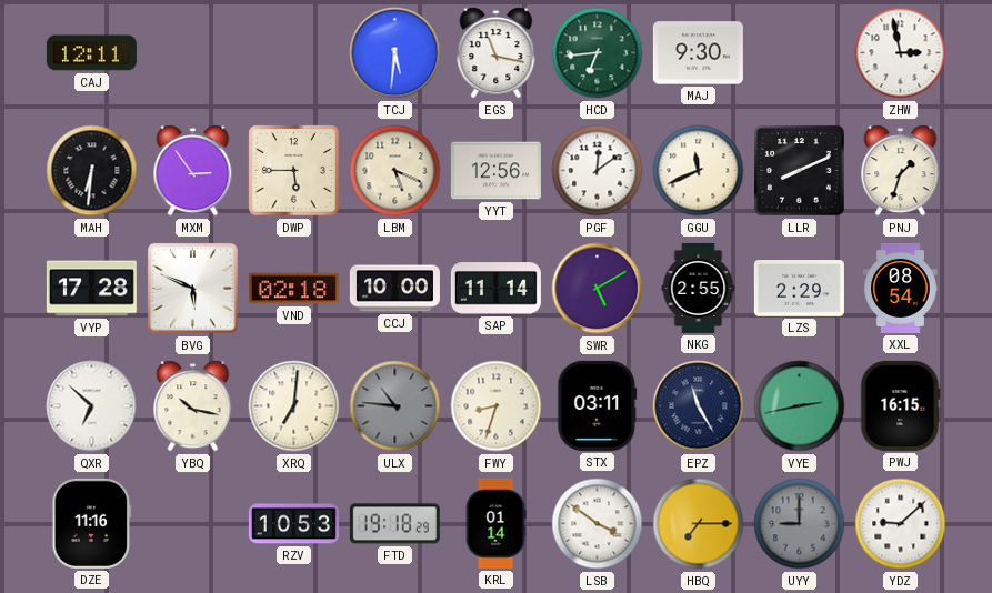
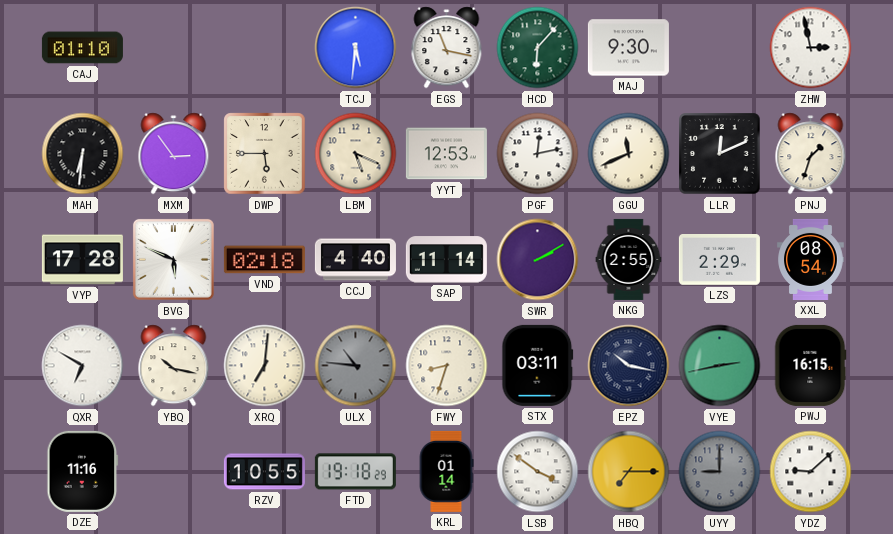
CAJ: 12:11 -> 01:10 (82, 48)
HCD: 6:44 -> 6:07 (538, 48)
YYT: 12:56 -> 12:53 (446, 154)
PGF: 12:09 -> 12:13 (538, 154)
LLR: 8:11 -> 12:11 (720, 154)
CCJ: 10:00 -> 4:40 (355, 260)
SWR: 5:10 -> 2:10 (538, 260)
QXR: 6:52 -> 6:50 (83, 366)
EPZ: 11:25 -> 10:17 (629, 366)
RZV: 10:53 -> 10:55 (264, 472)
